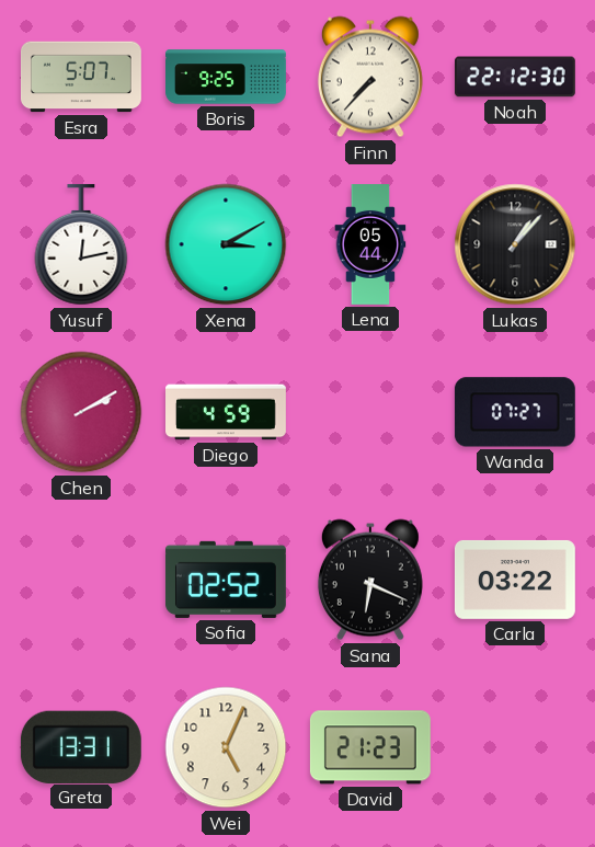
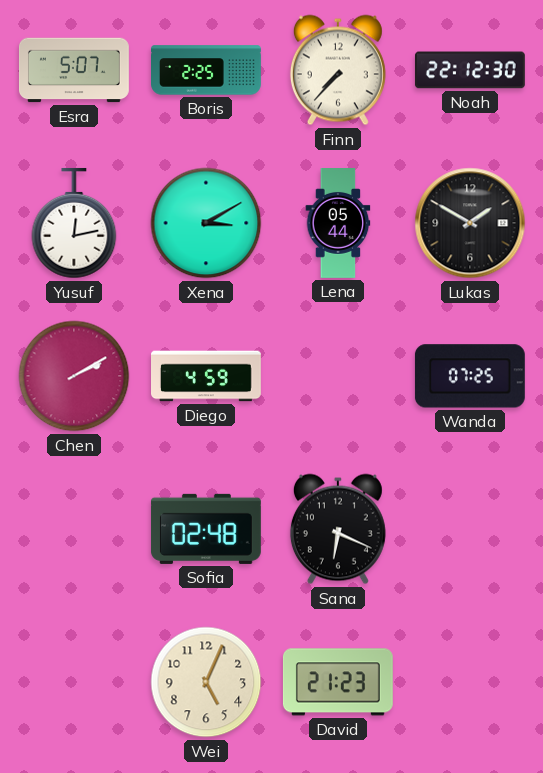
Boris: 9:25 -> 2:25 (207, 70)
Lukas: 1:07 -> 1:50 (470, 223)
Wanda: 07:27 -> 07:25 (470, 376)
Sofia: 02:52 -> 02:48 (206, 529)
Carla: 03:22 -> none (515, 580)
Greta: 13:31 -> none (81, 746)
